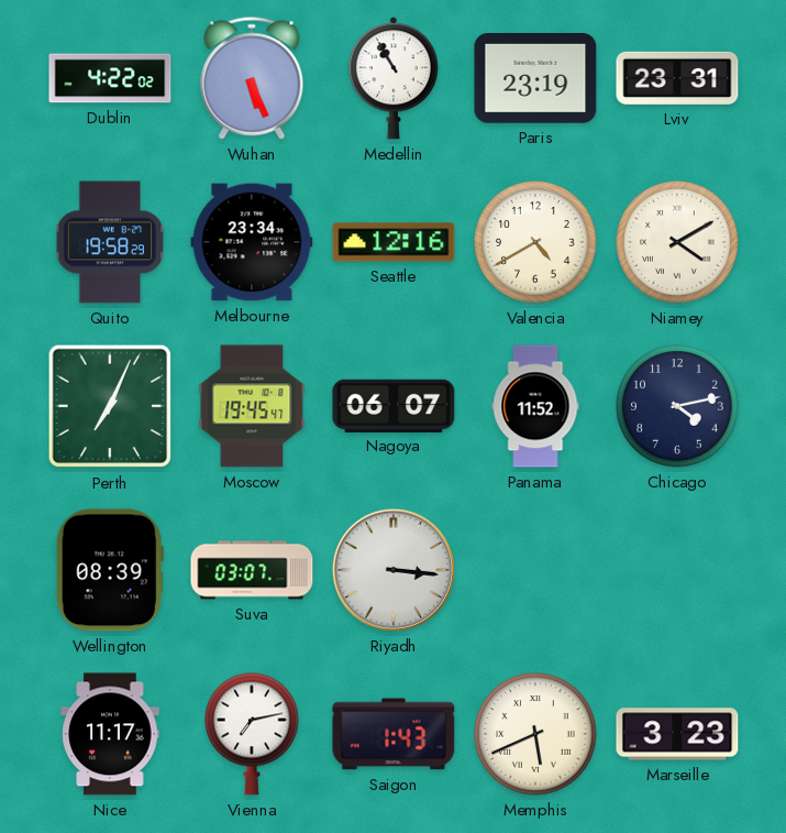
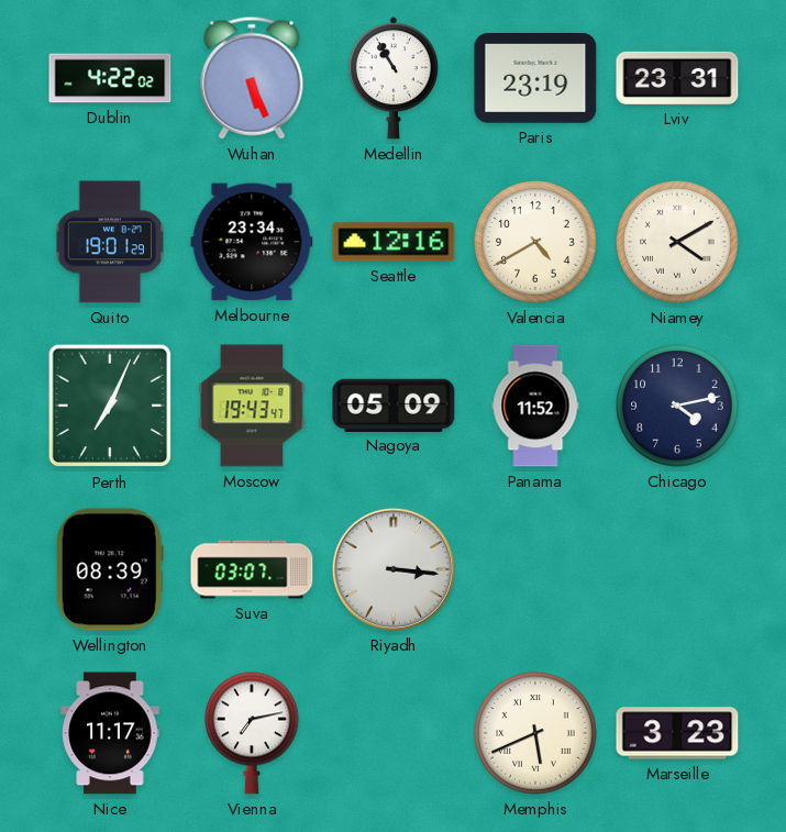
Quito: 19:58 -> 19:01 (110, 242)
Moscow: 19:45 -> 19:43 (252, 406)
Nagoya: 06:07 -> 05:09 (394, 404)
Saigon: 1:43 -> none (394, 734)
